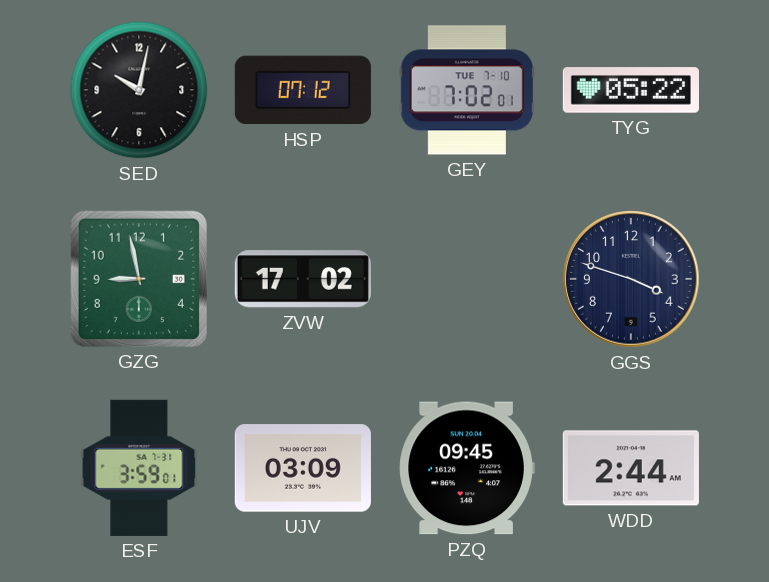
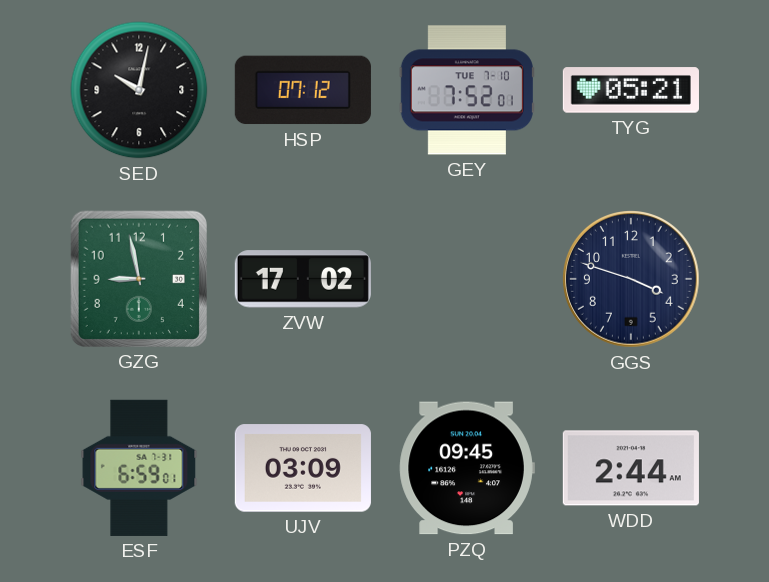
GEY: 7:02 -> 7:52 (467, 90)
TYG: 05:22 -> 05:21 (631, 90)
ESF: 3:59 -> 6:59 (139, 468)
